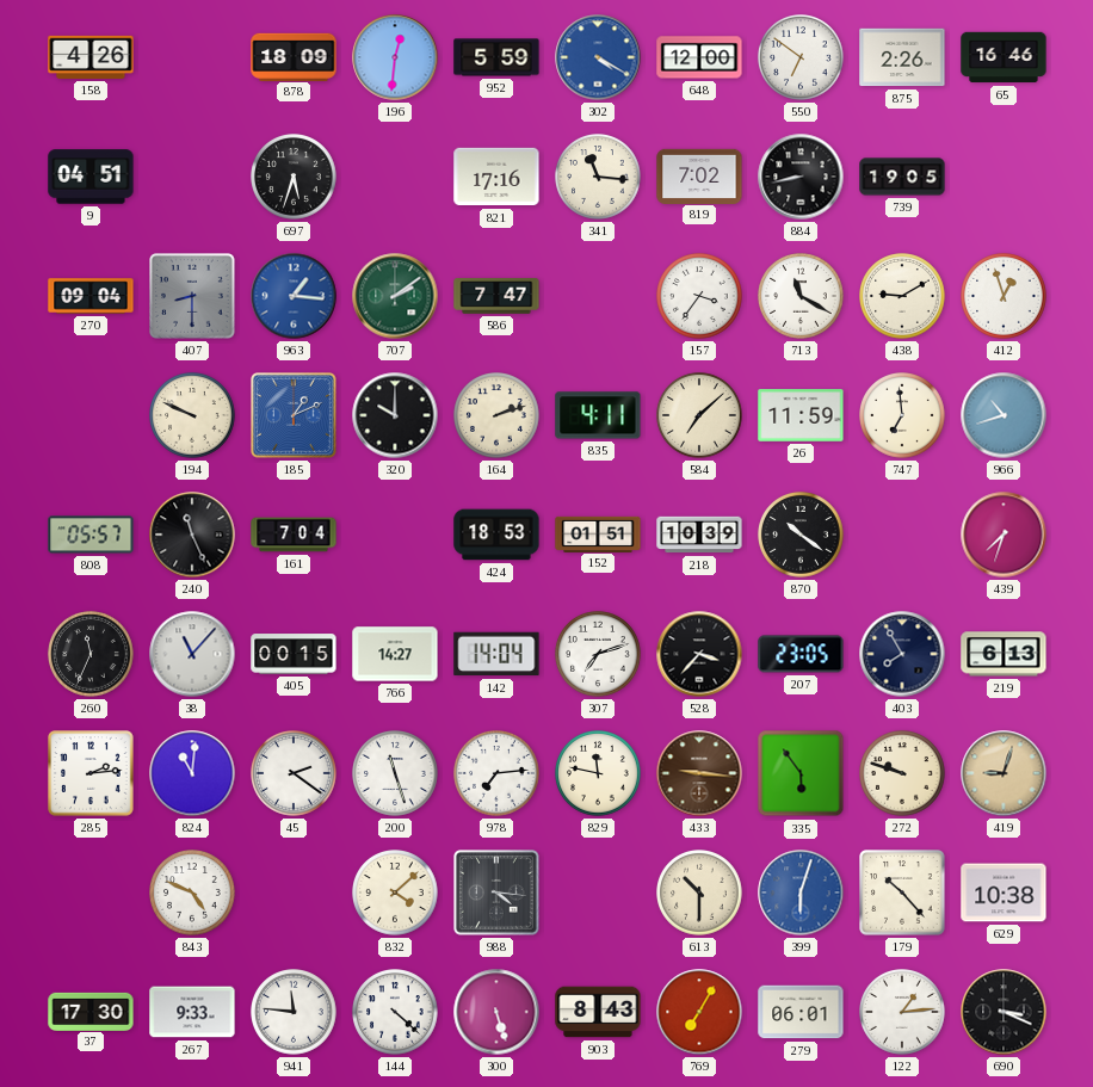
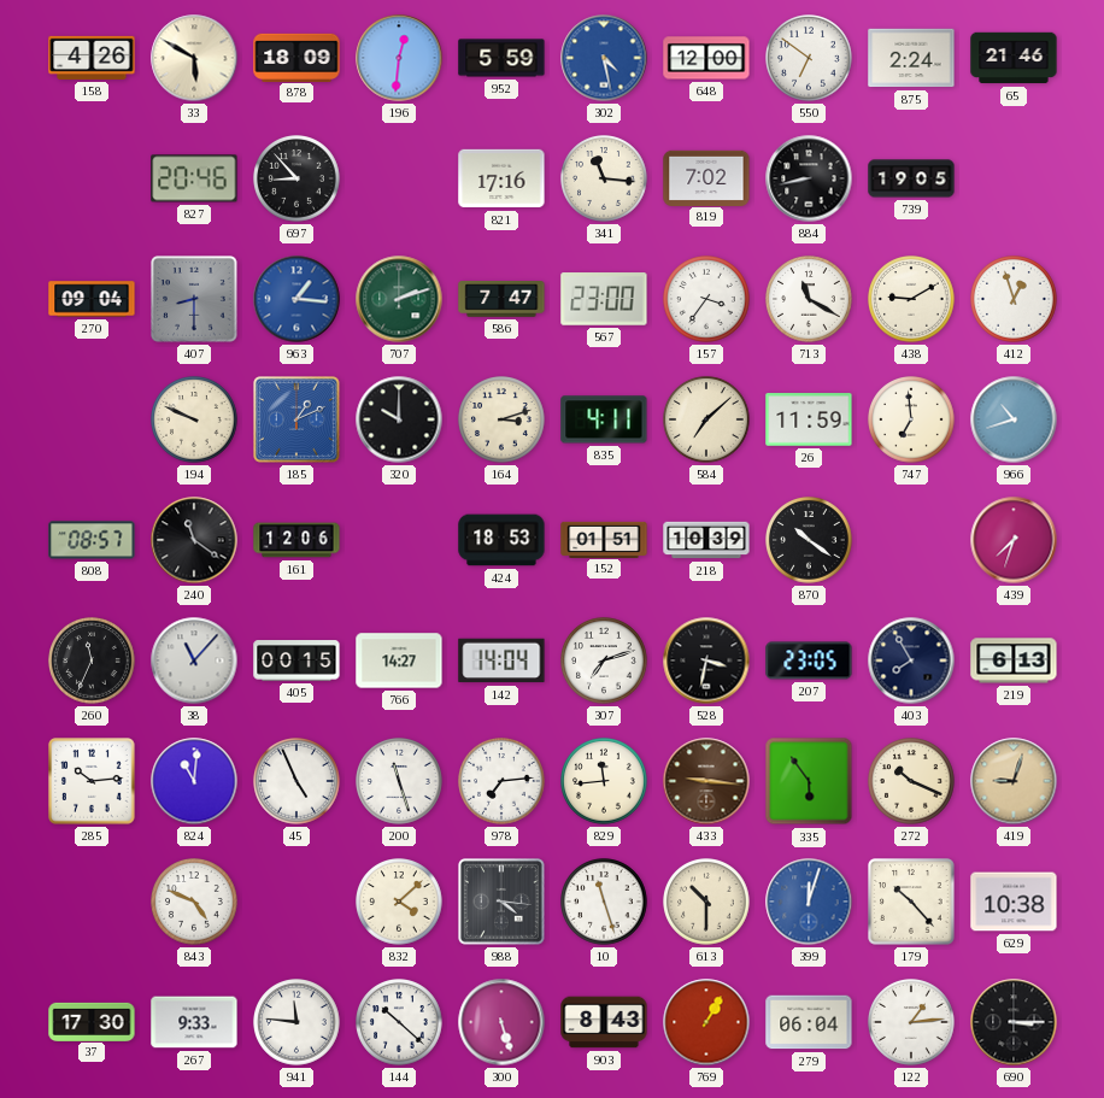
33: none -> 5:50 (194, 58)
302: 4:20 -> 4:28 (604, 58)
875: 2:26 -> 2:24 (911, 58)
65: 16:46 -> 21:46 (1014, 58)
9: 04:51 -> none (91, 177)
827: none -> 20:46 (194, 178)
697: 5:33 -> 8:53 (296, 178)
707: 2:09 -> 2:12 (399, 299)
567: none -> 23:00 (604, 299)
164: 2:12 -> 3:12 (501, 419)
808: 05:57 -> 08:57 (92, 540)
240: 11:26 -> 11:21 (194, 540)
161: 7:04 -> 12:06 (296, 540)
528: 3:37 -> 3:32 (706, 660)
285: 2:14 -> 10:14 (92, 781)
45: 2:21 -> 4:56 (296, 781)
829: 11:47 -> 11:44 (604, 781)
272: 9:48 -> 10:19 (911, 781)
10: none -> 11:27 (604, 902)
399: 6:03 -> 12:03 (809, 902)
144: 4:22 -> 10:22 (399, 1022)
769: 7:05 -> 1:05 (706, 1022)
279: 06:01 -> 06:04 (809, 1022)
690: 3:19 -> 3:15 (1014, 1022)
